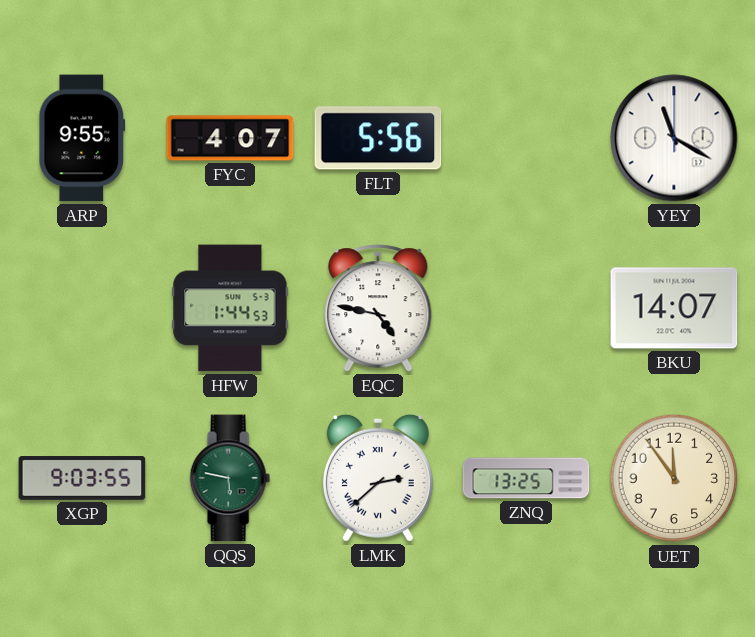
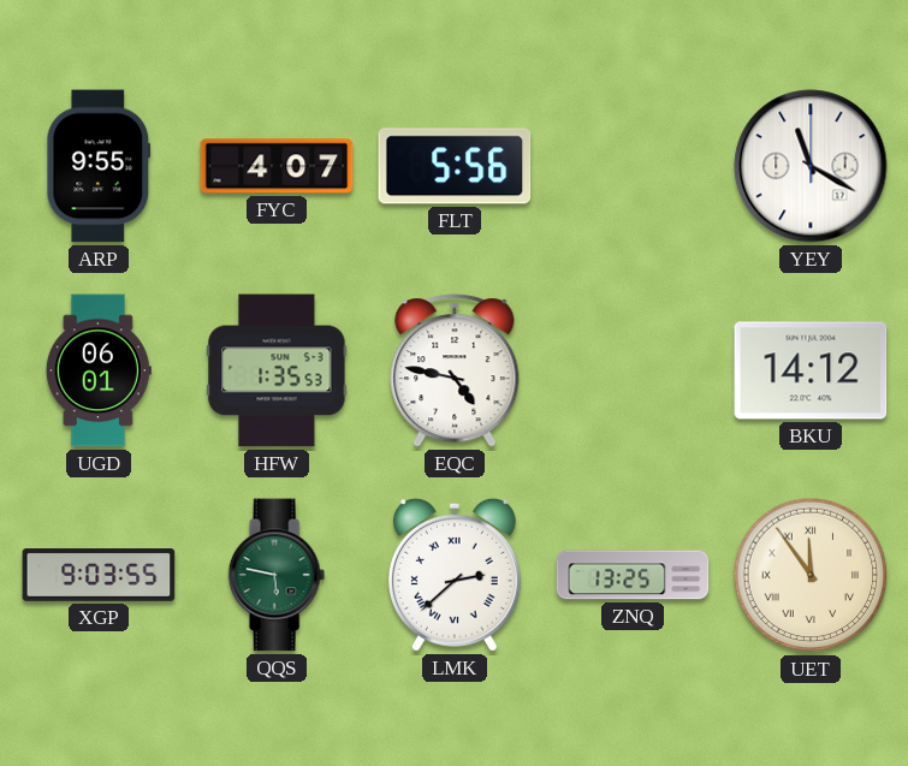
UGD: none -> 06:01 (99, 370)
HFW: 1:44 -> 1:35 (277, 370)
BKU: 14:07 -> 14:12 (811, 370)
UET numerals: Arabic -> Roman (811, 575)
